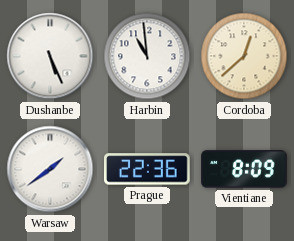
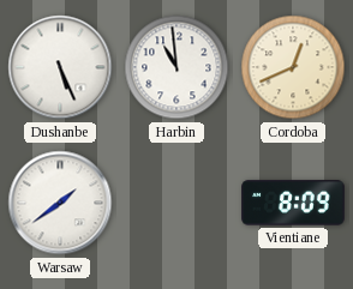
Cordoba: 12:38 -> 12:41 (293, 67)
Prague: 22:36 -> none (148, 169)
